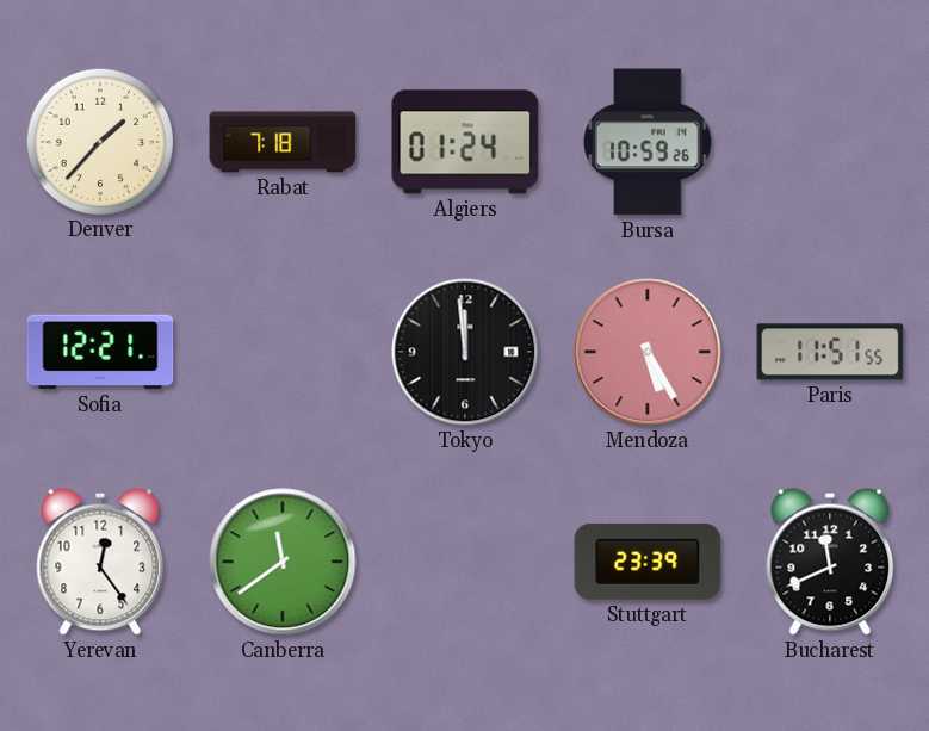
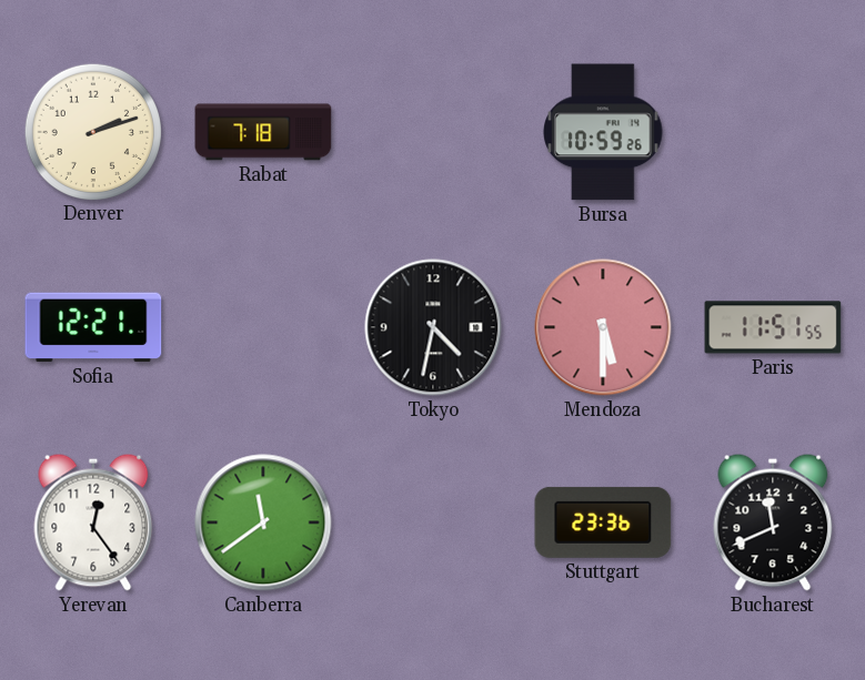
Denver: 1:37 -> 2:12 (92, 131)
Algiers: 01:24 -> none (465, 142)
Tokyo: 11:59 -> 4:32 (433, 327)
Mendoza: 5:25 -> 5:30 (603, 327)
Stuttgart: 23:39 -> 23:36 (603, 522)
